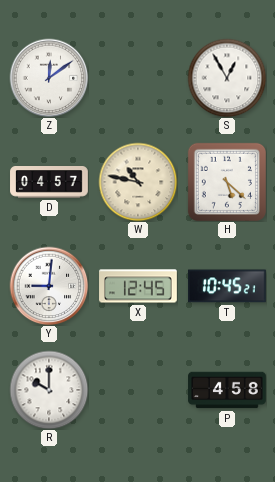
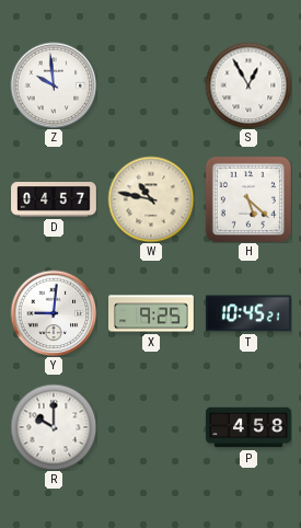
Z: 12:09 -> 9:59 (54, 85)
X: 12:45 -> 9:25 (151, 313)
